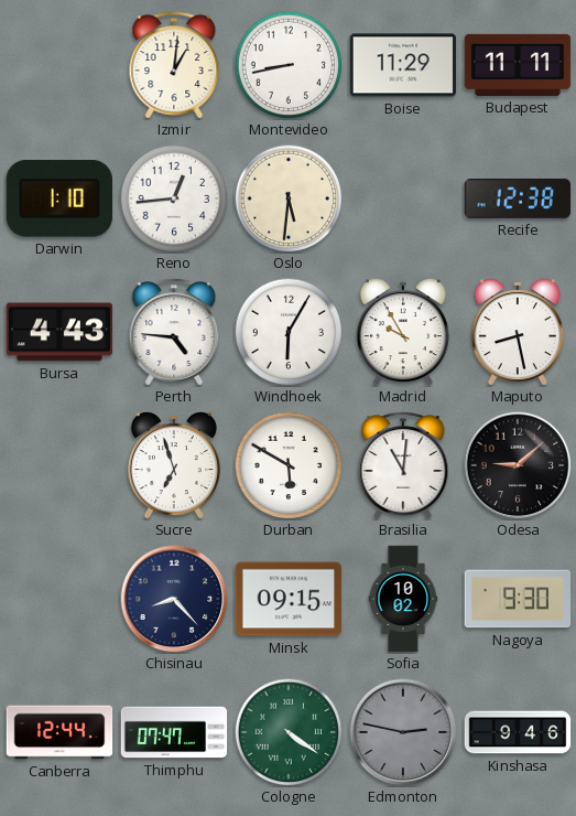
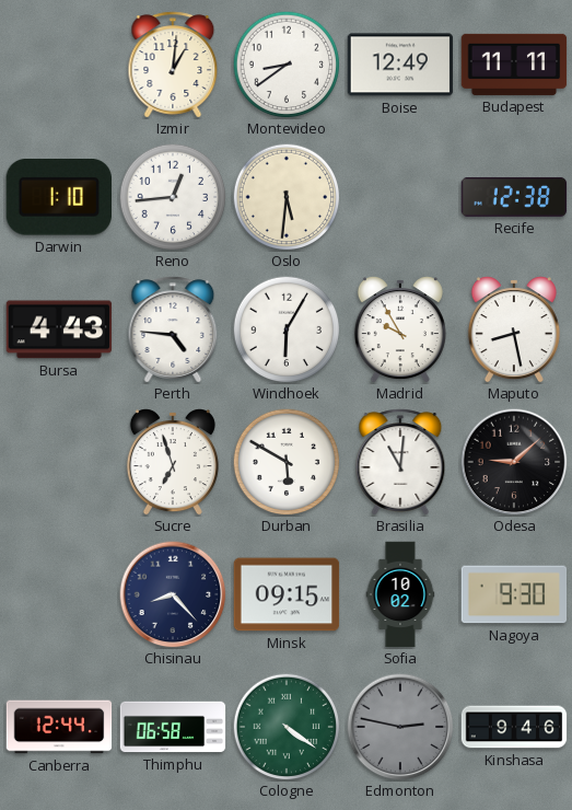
Montevideo: 8:43 -> 8:39 (287, 65)
Boise: 11:29 -> 12:49 (400, 65)
Thimphu: 07:47 -> 06:58 (173, 727)
